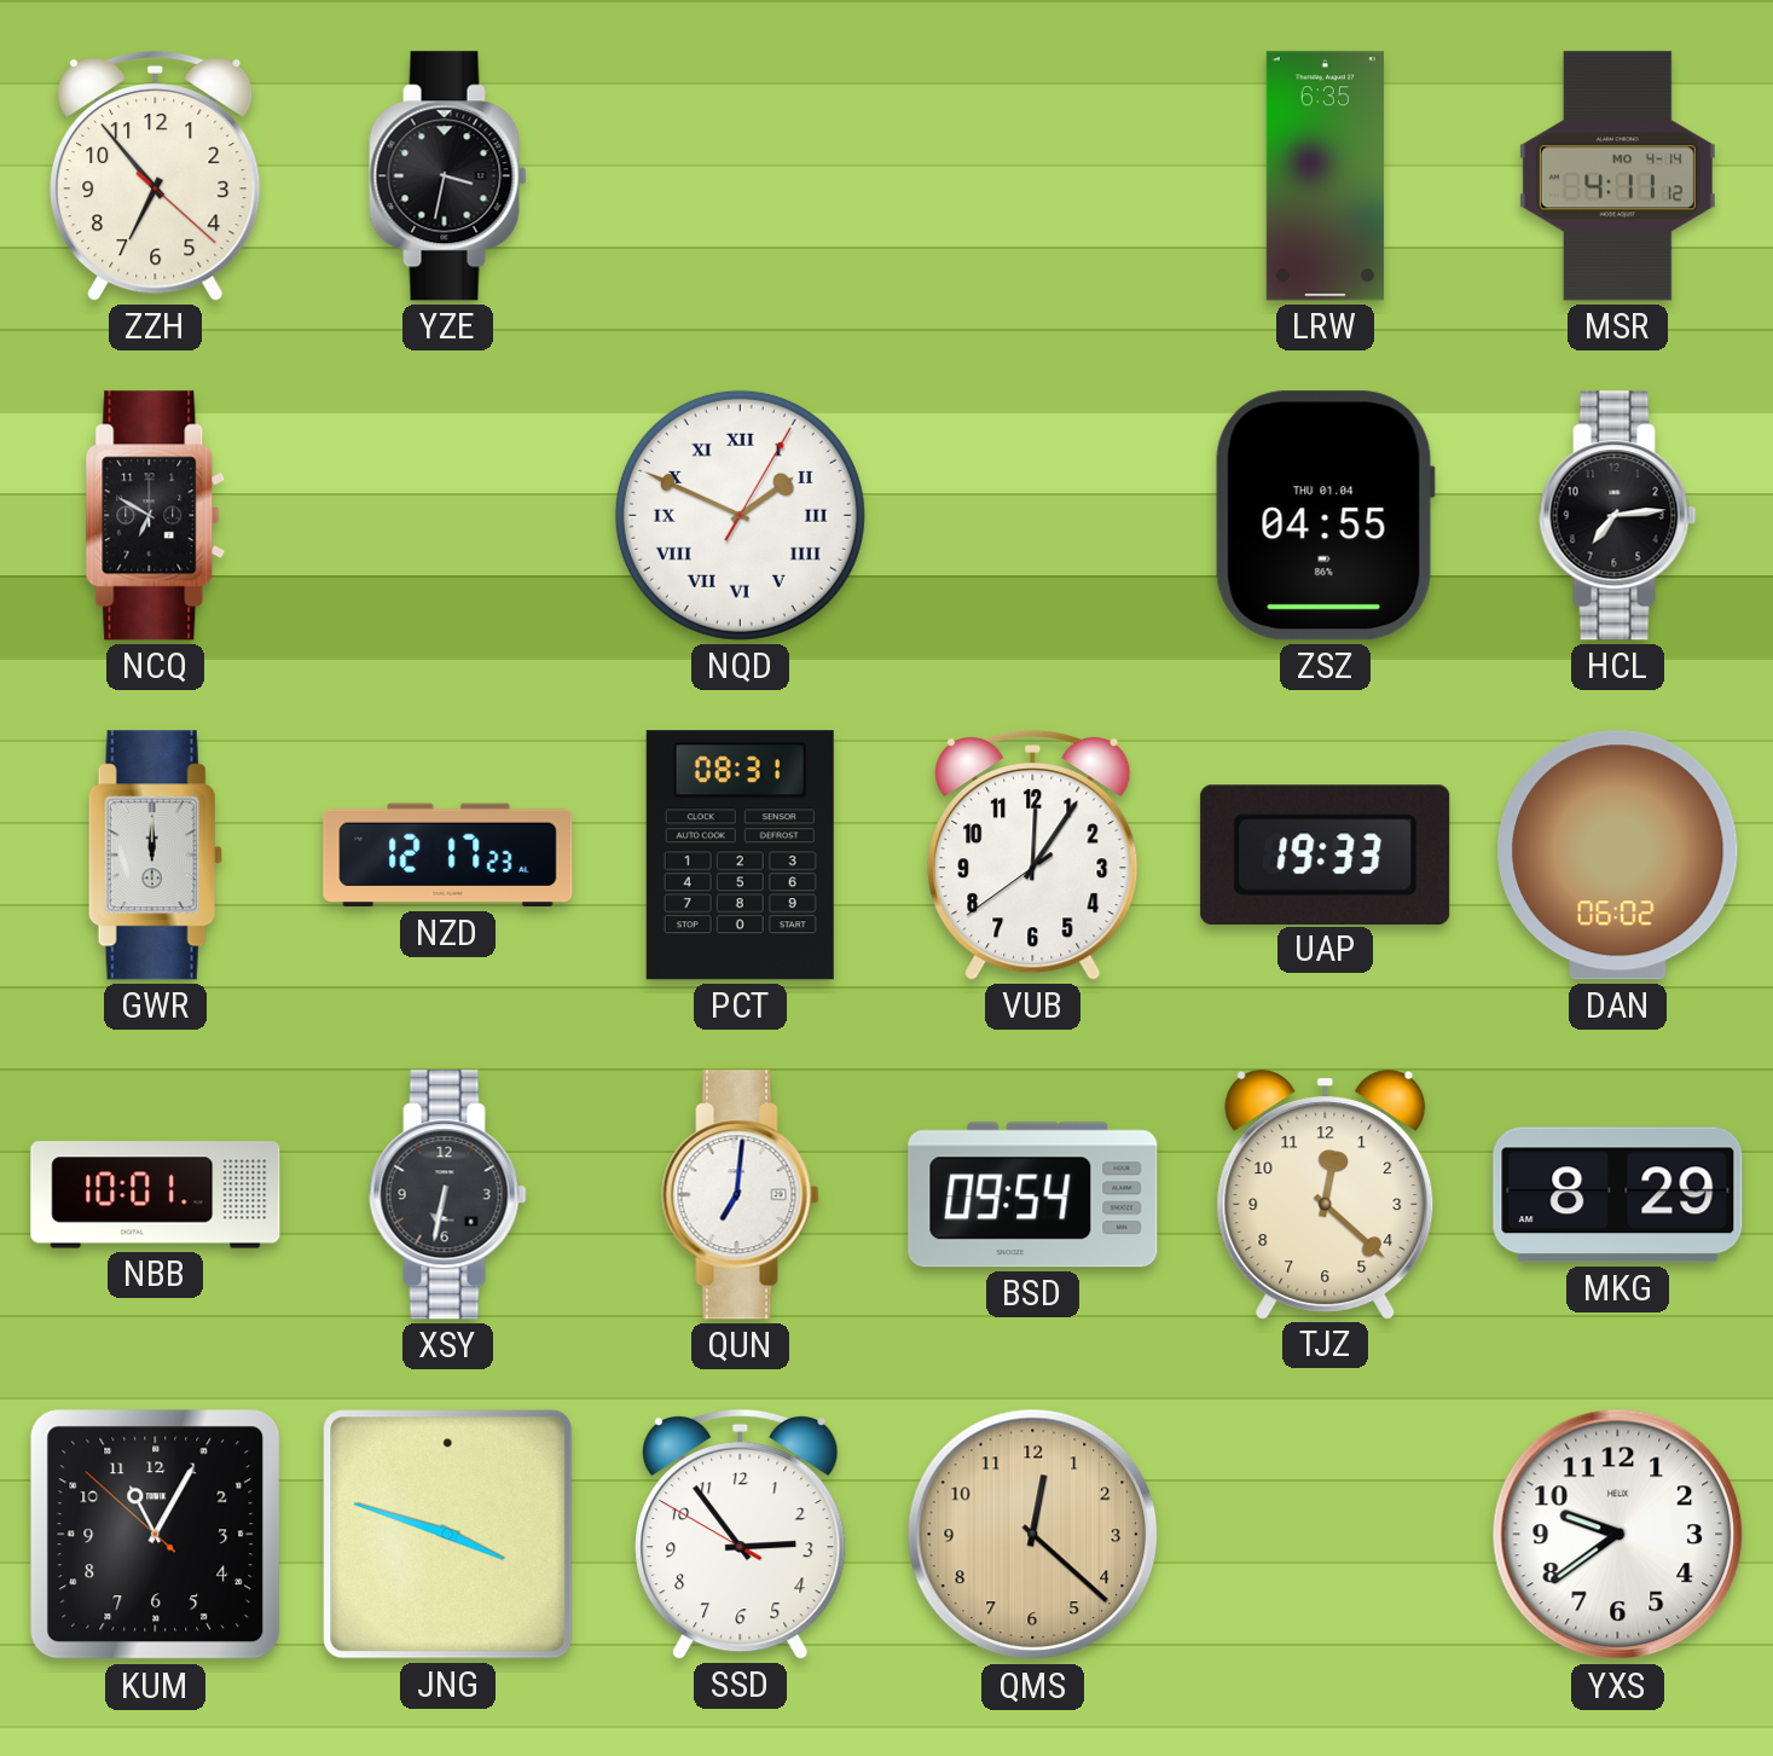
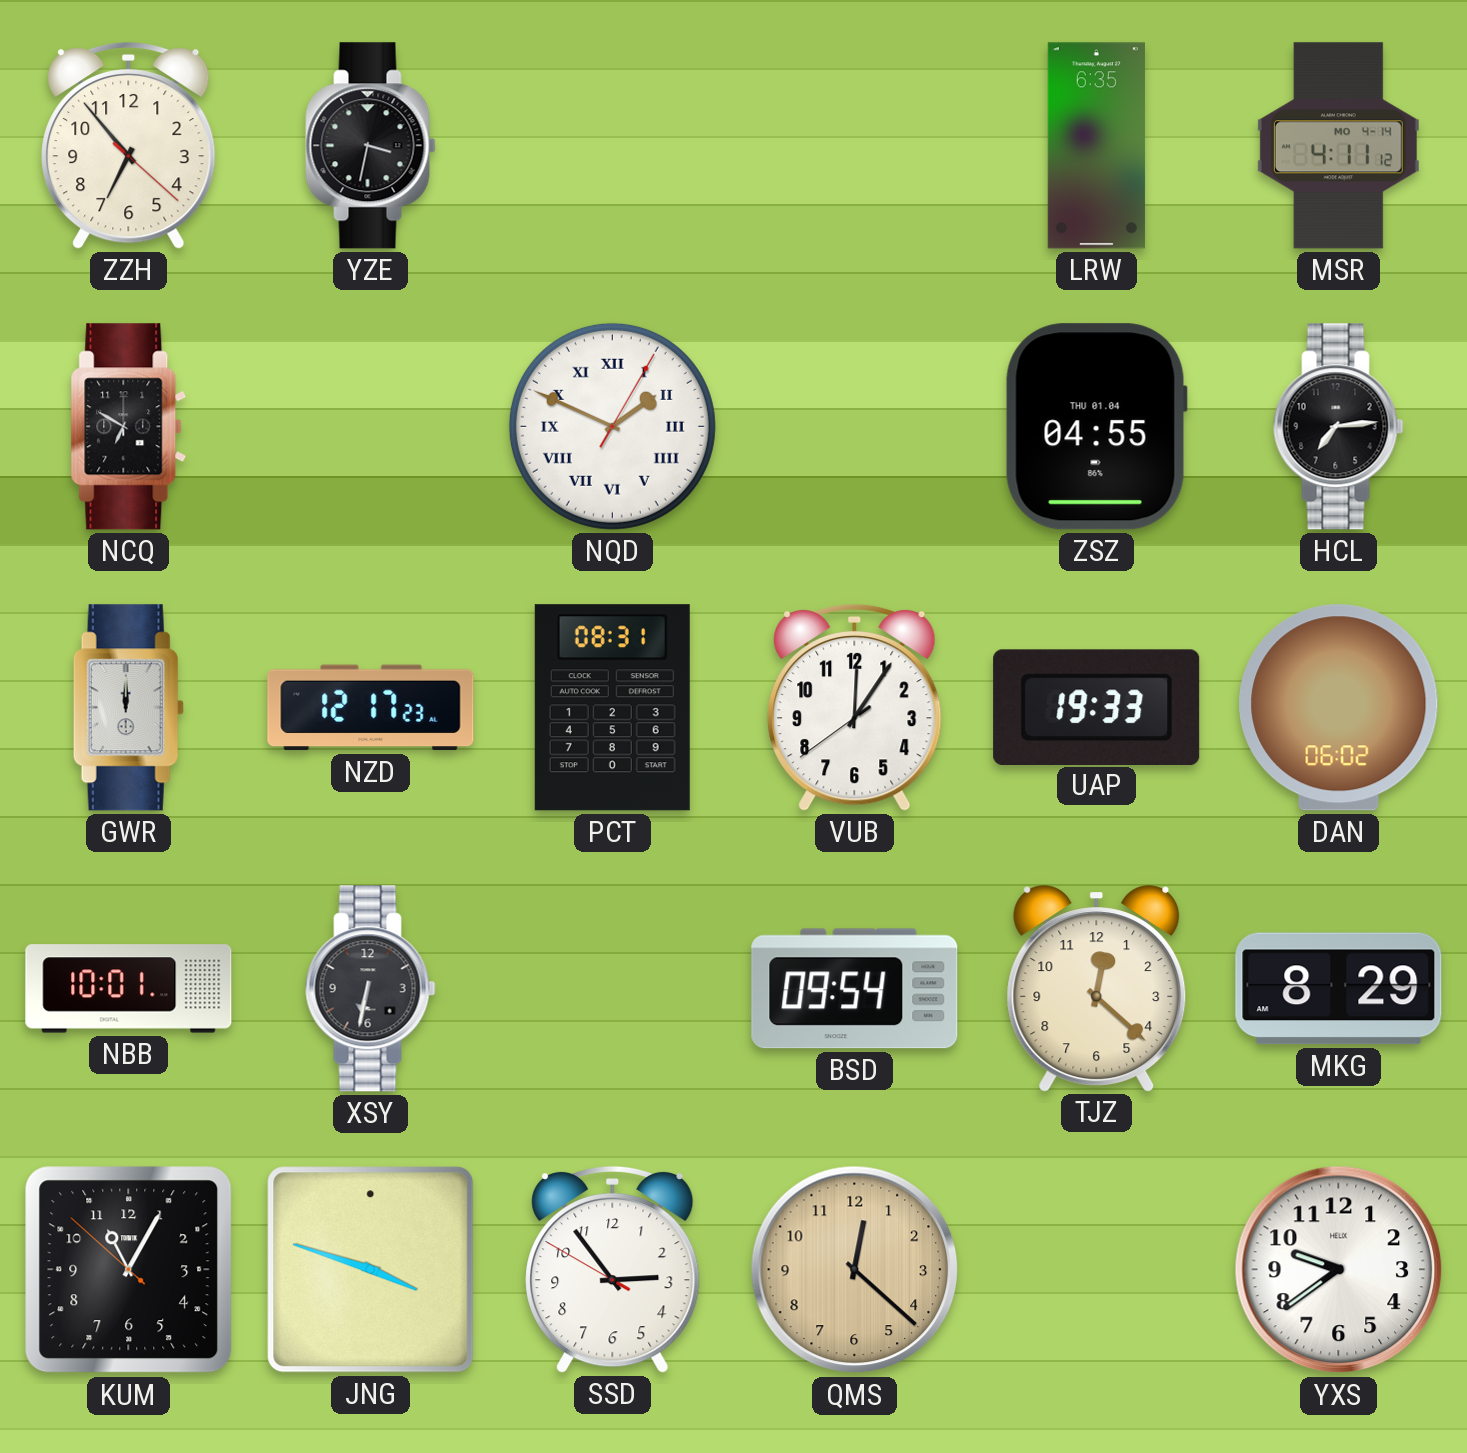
QUN: 7:01 -> none (741, 1195)
